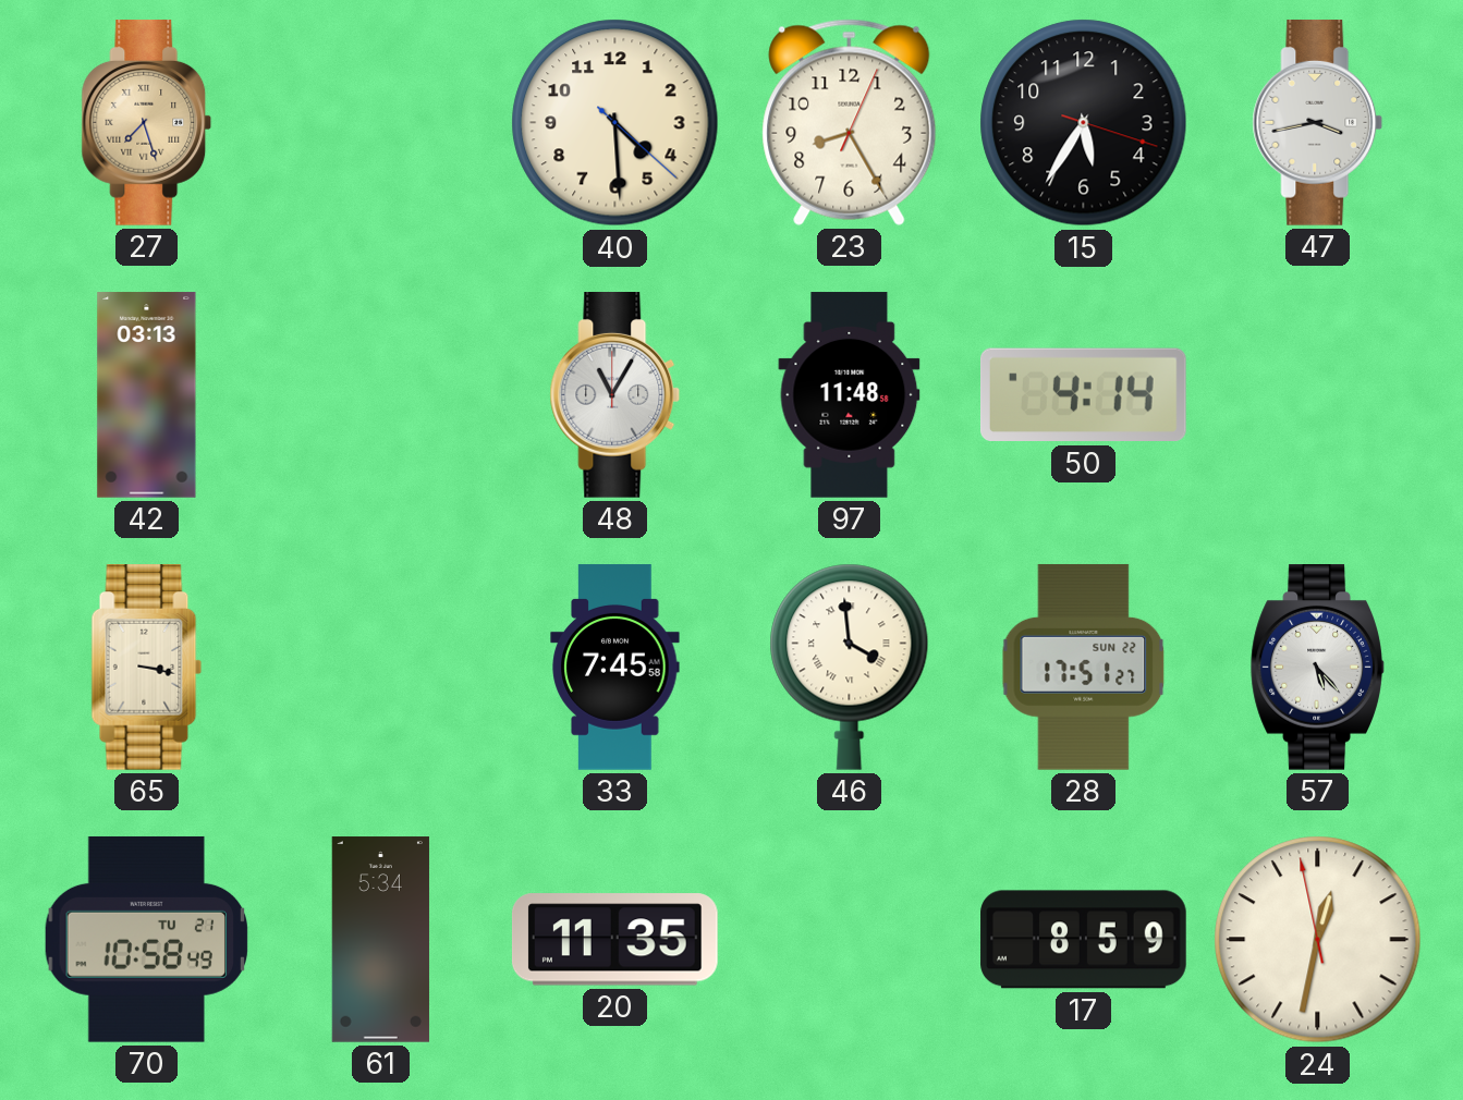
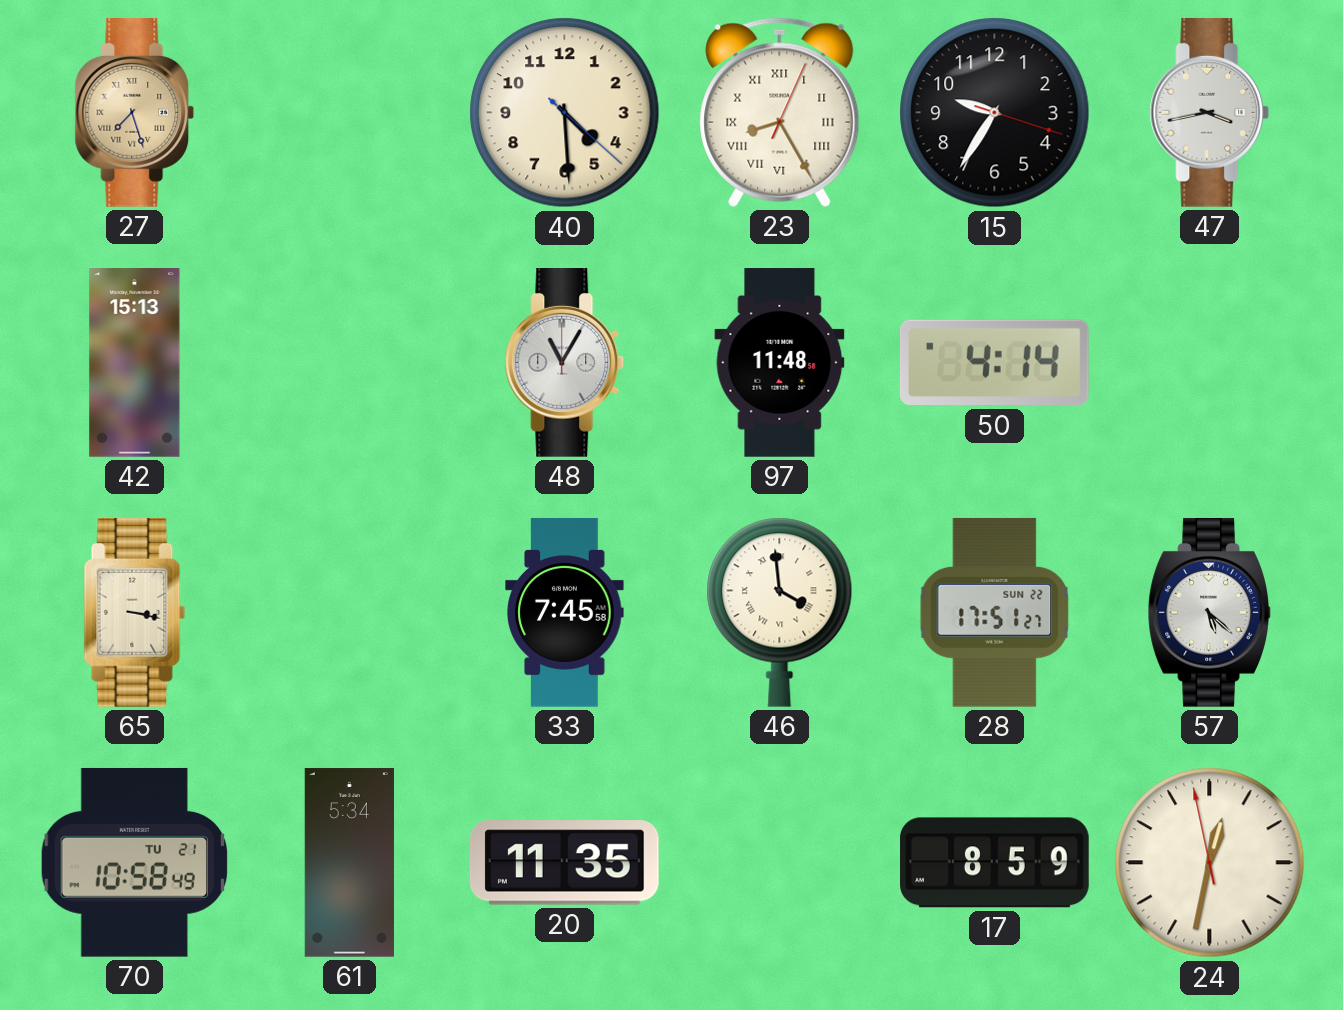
23 numerals: Arabic -> Roman (780, 112)
15: 5:35 -> 9:35 (995, 113)
42: 03:13 -> 15:13 (135, 363)
57: 5:23 -> 5:22 (1209, 613)
